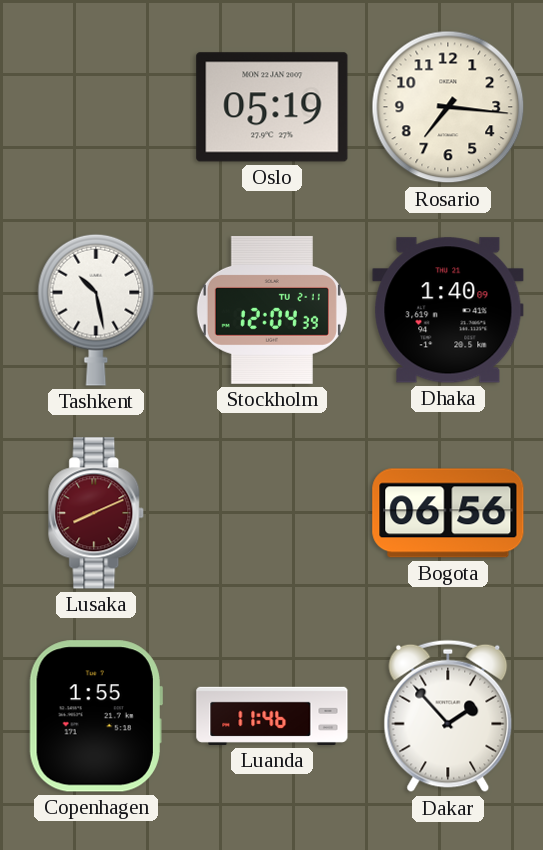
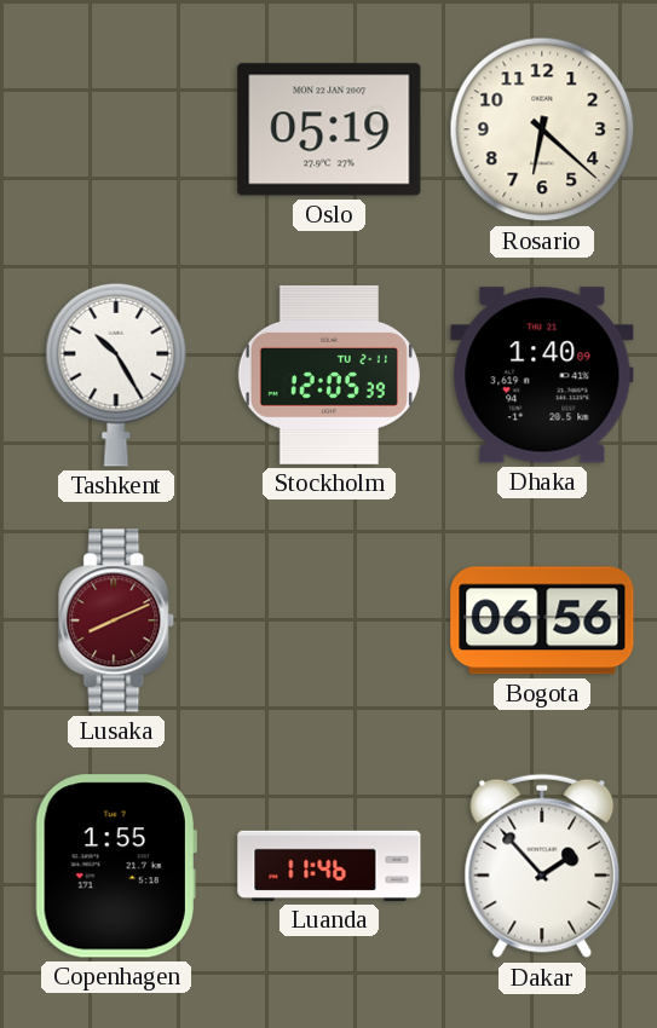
Rosario: 7:16 -> 6:22 (542, 129)
Tashkent: 10:28 -> 10:25 (116, 375)
Stockholm: 12:04 -> 12:05 (329, 375)
